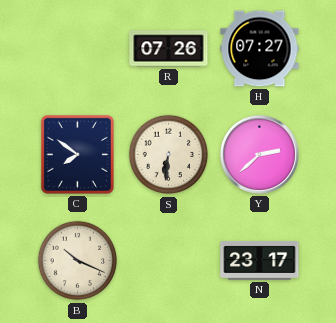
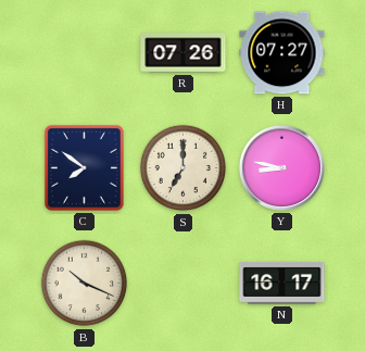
S: 6:31 -> 7:00 (184, 168)
Y: 2:38 -> 8:47 (281, 167)
N: 23:17 -> 16:17 (282, 283)
